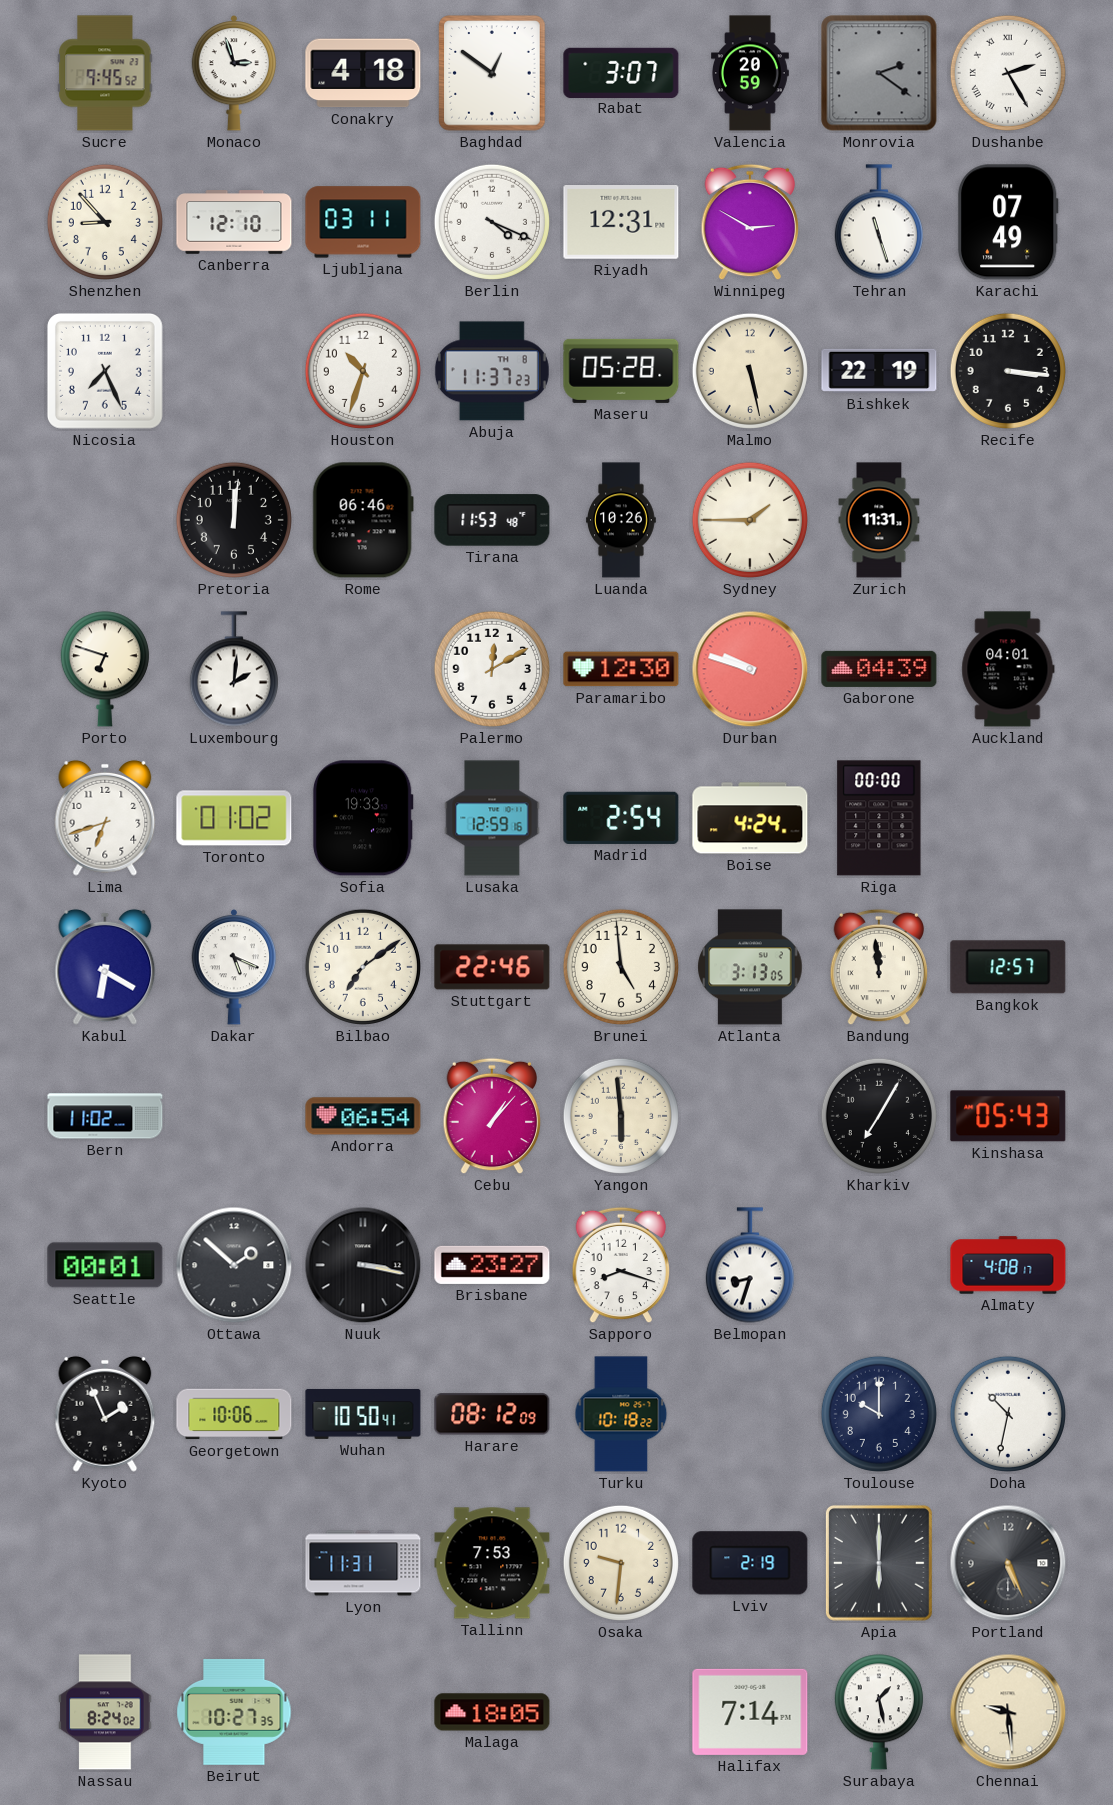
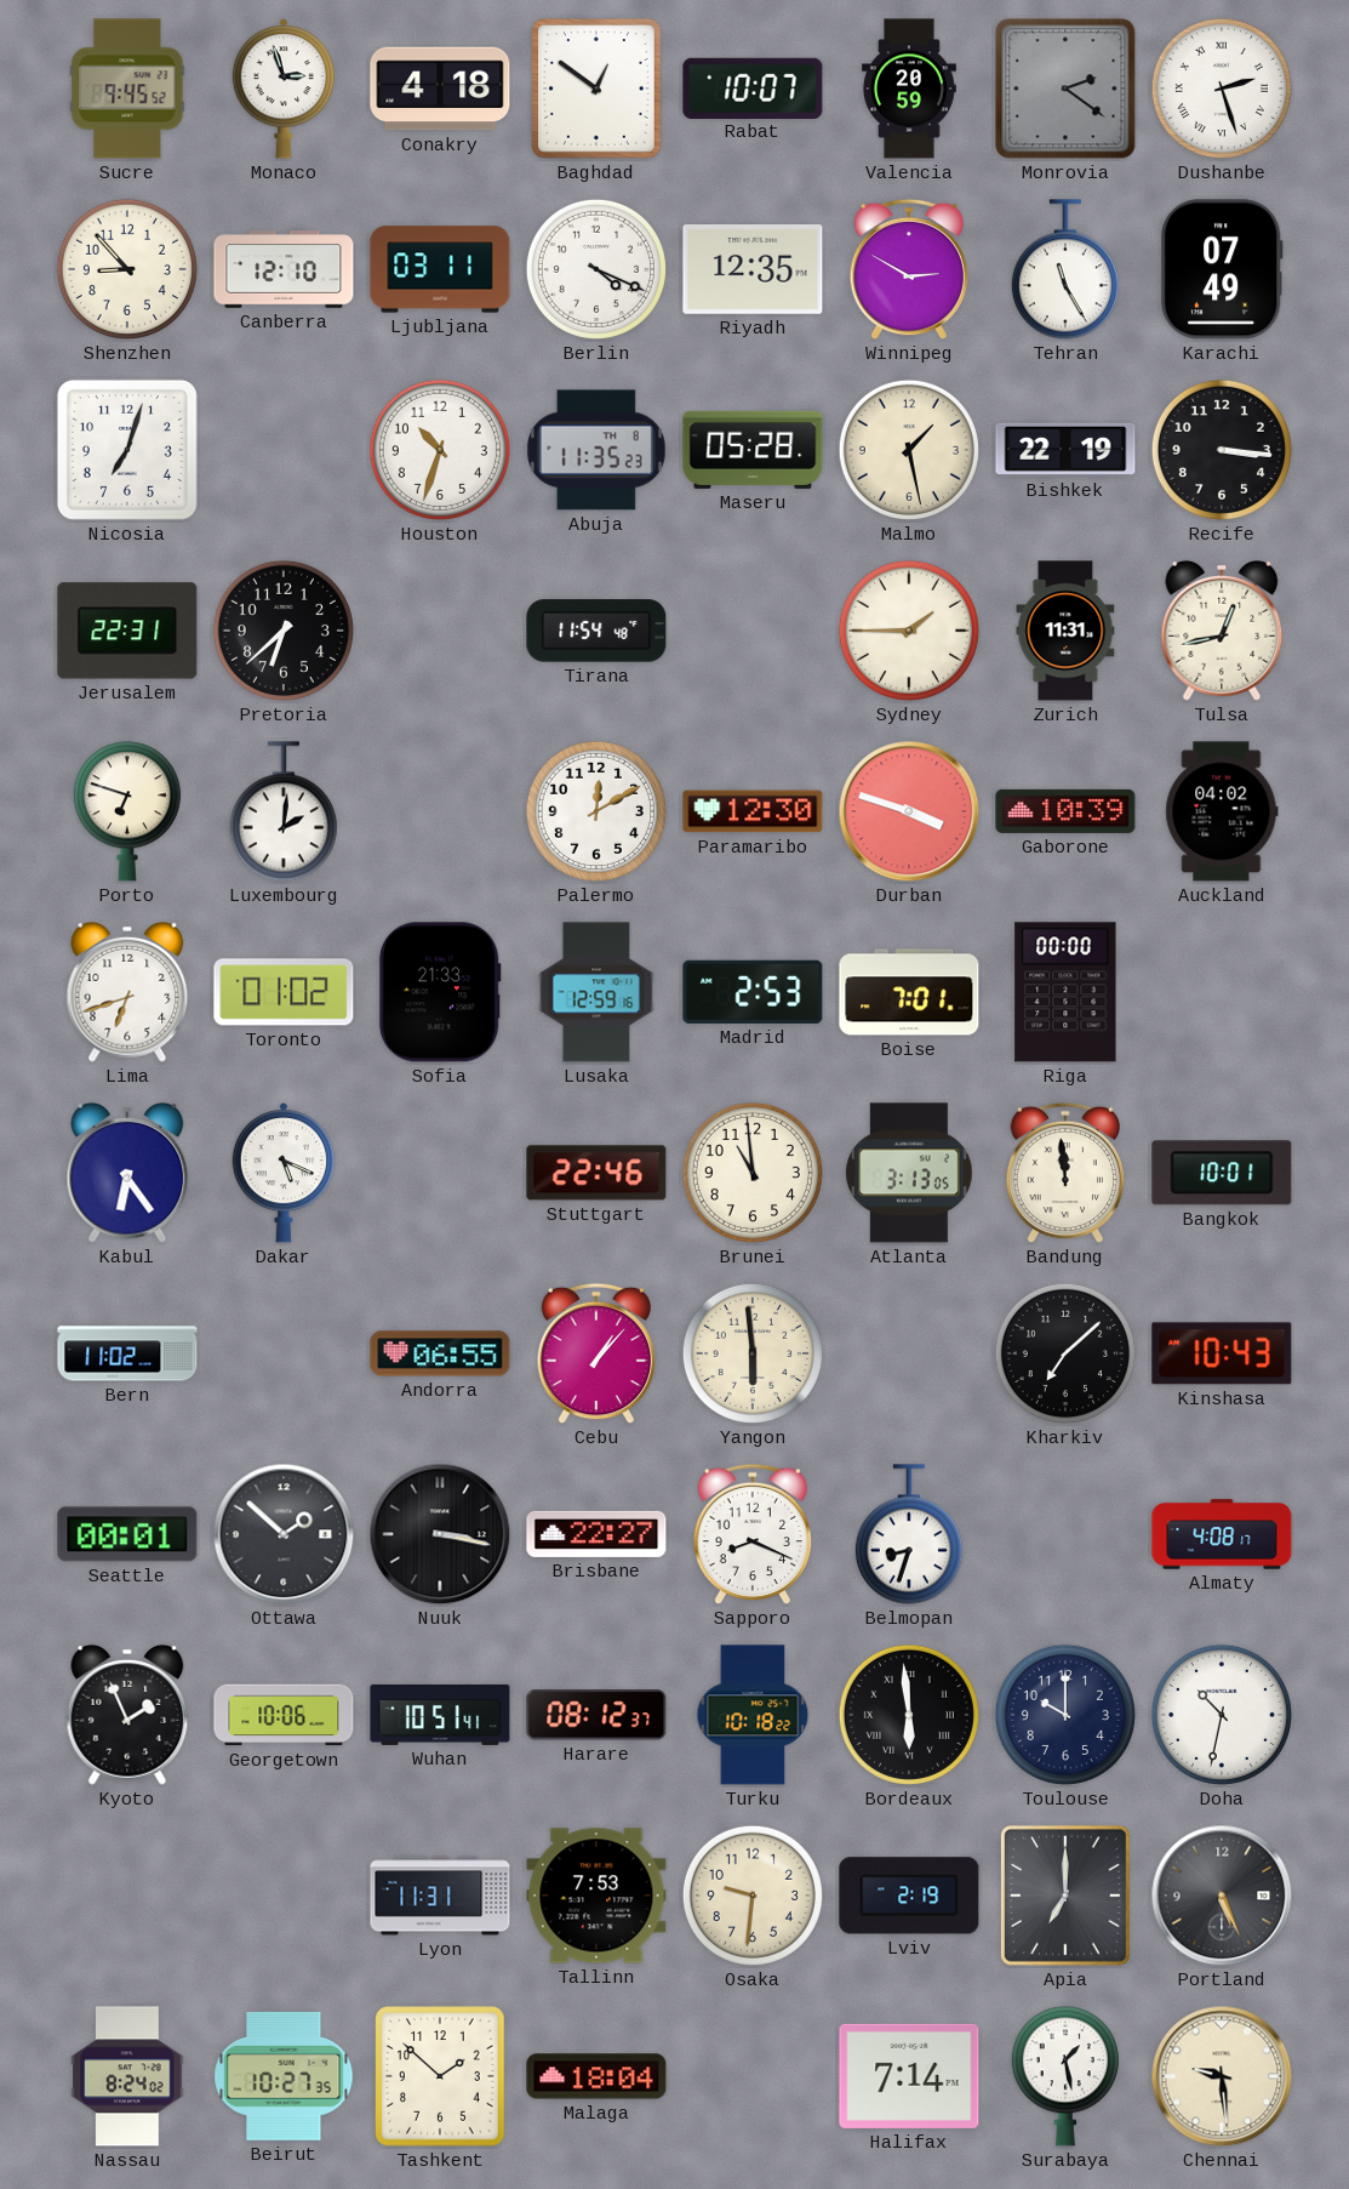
Rabat: 3:07 -> 10:07 (753, 87)
Dushanbe: 2:25 -> 2:27 (1222, 89)
Riyadh: 12:31 -> 12:35 (753, 270)
Tehran: 11:27 -> 11:25 (1065, 269)
Nicosia: 7:26 -> 7:03 (127, 450)
Abuja: 11:37 -> 11:35 (596, 450)
Malmo: 5:28 -> 1:28 (909, 450)
Jerusalem: none -> 22:31 (127, 631)
Pretoria: 12:01 -> 6:38 (284, 631)
Rome: 06:46 -> none (363, 520)
Tirana: 11:53 -> 11:54 (596, 631)
Luanda: 10:26 -> none (622, 520)
Tulsa: none -> 12:43 (1222, 631)
Durban: 9:48 -> 3:48 (909, 811)
Gaborone: 04:39 -> 10:39 (1065, 811)
Auckland: 04:01 -> 04:02 (1222, 811)
Sofia: 19:33 -> 21:33 (440, 992)
Madrid: 2:54 -> 2:53 (753, 992)
Boise: 4:24 -> 7:01 (909, 992)
Kabul: 6:20 -> 6:24 (127, 1173)
Bilbao: 7:09 -> none (363, 967)
Brunei: 4:59 -> 10:59 (753, 1173)
Bangkok: 12:57 -> 10:01 (1222, 1173)
Andorra: 06:54 -> 06:55 (440, 1353)
Kharkiv: 7:05 -> 7:08 (1065, 1353)
Kinshasa: 05:43 -> 10:43 (1222, 1353)
Brisbane: 23:27 -> 22:27 (596, 1534)
Sapporo: 8:18 -> 8:19 (753, 1534)
Wuhan: 10:50 -> 10:51 (440, 1715)
Harare: 08:12:09 -> 08:12:37 (596, 1715)
Bordeaux: none -> 5:59 (909, 1715)
Apia: 6:00 -> 7:00 (1065, 1896)
Tashkent: none -> 1:52 (440, 2076)
Malaga: 18:05 -> 18:04 (596, 2076)
